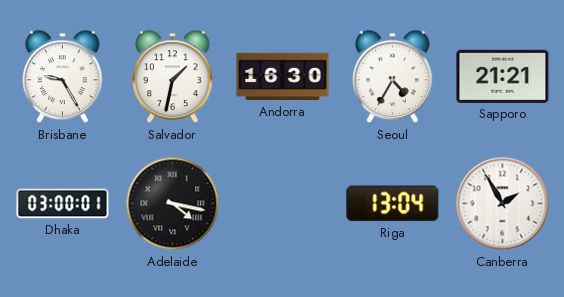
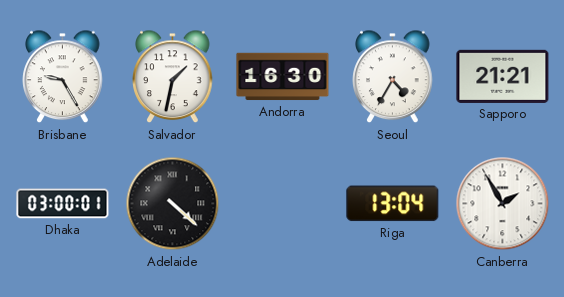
Adelaide: 4:17 -> 4:22 (173, 204)
